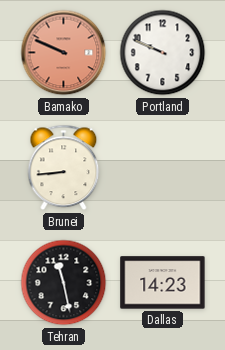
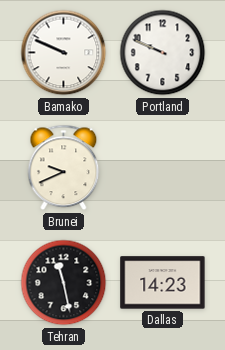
Bamako dial: salmon -> white (64, 53)
Brunei: 8:44 -> 9:41 (64, 168)
